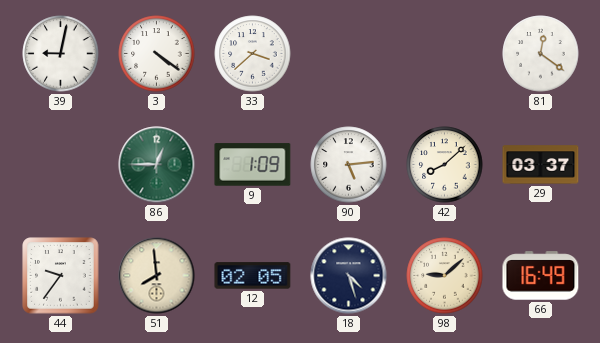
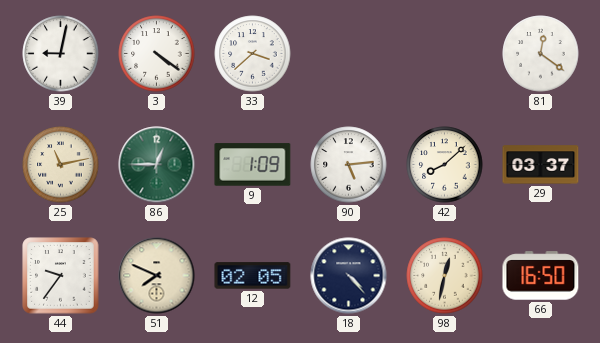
25: none -> 11:13 (61, 165)
51: 7:59 -> 7:49 (157, 276)
18: 4:27 -> 4:23 (349, 276)
98: 9:08 -> 12:32 (445, 276)
66: 16:49 -> 16:50 (541, 276)
